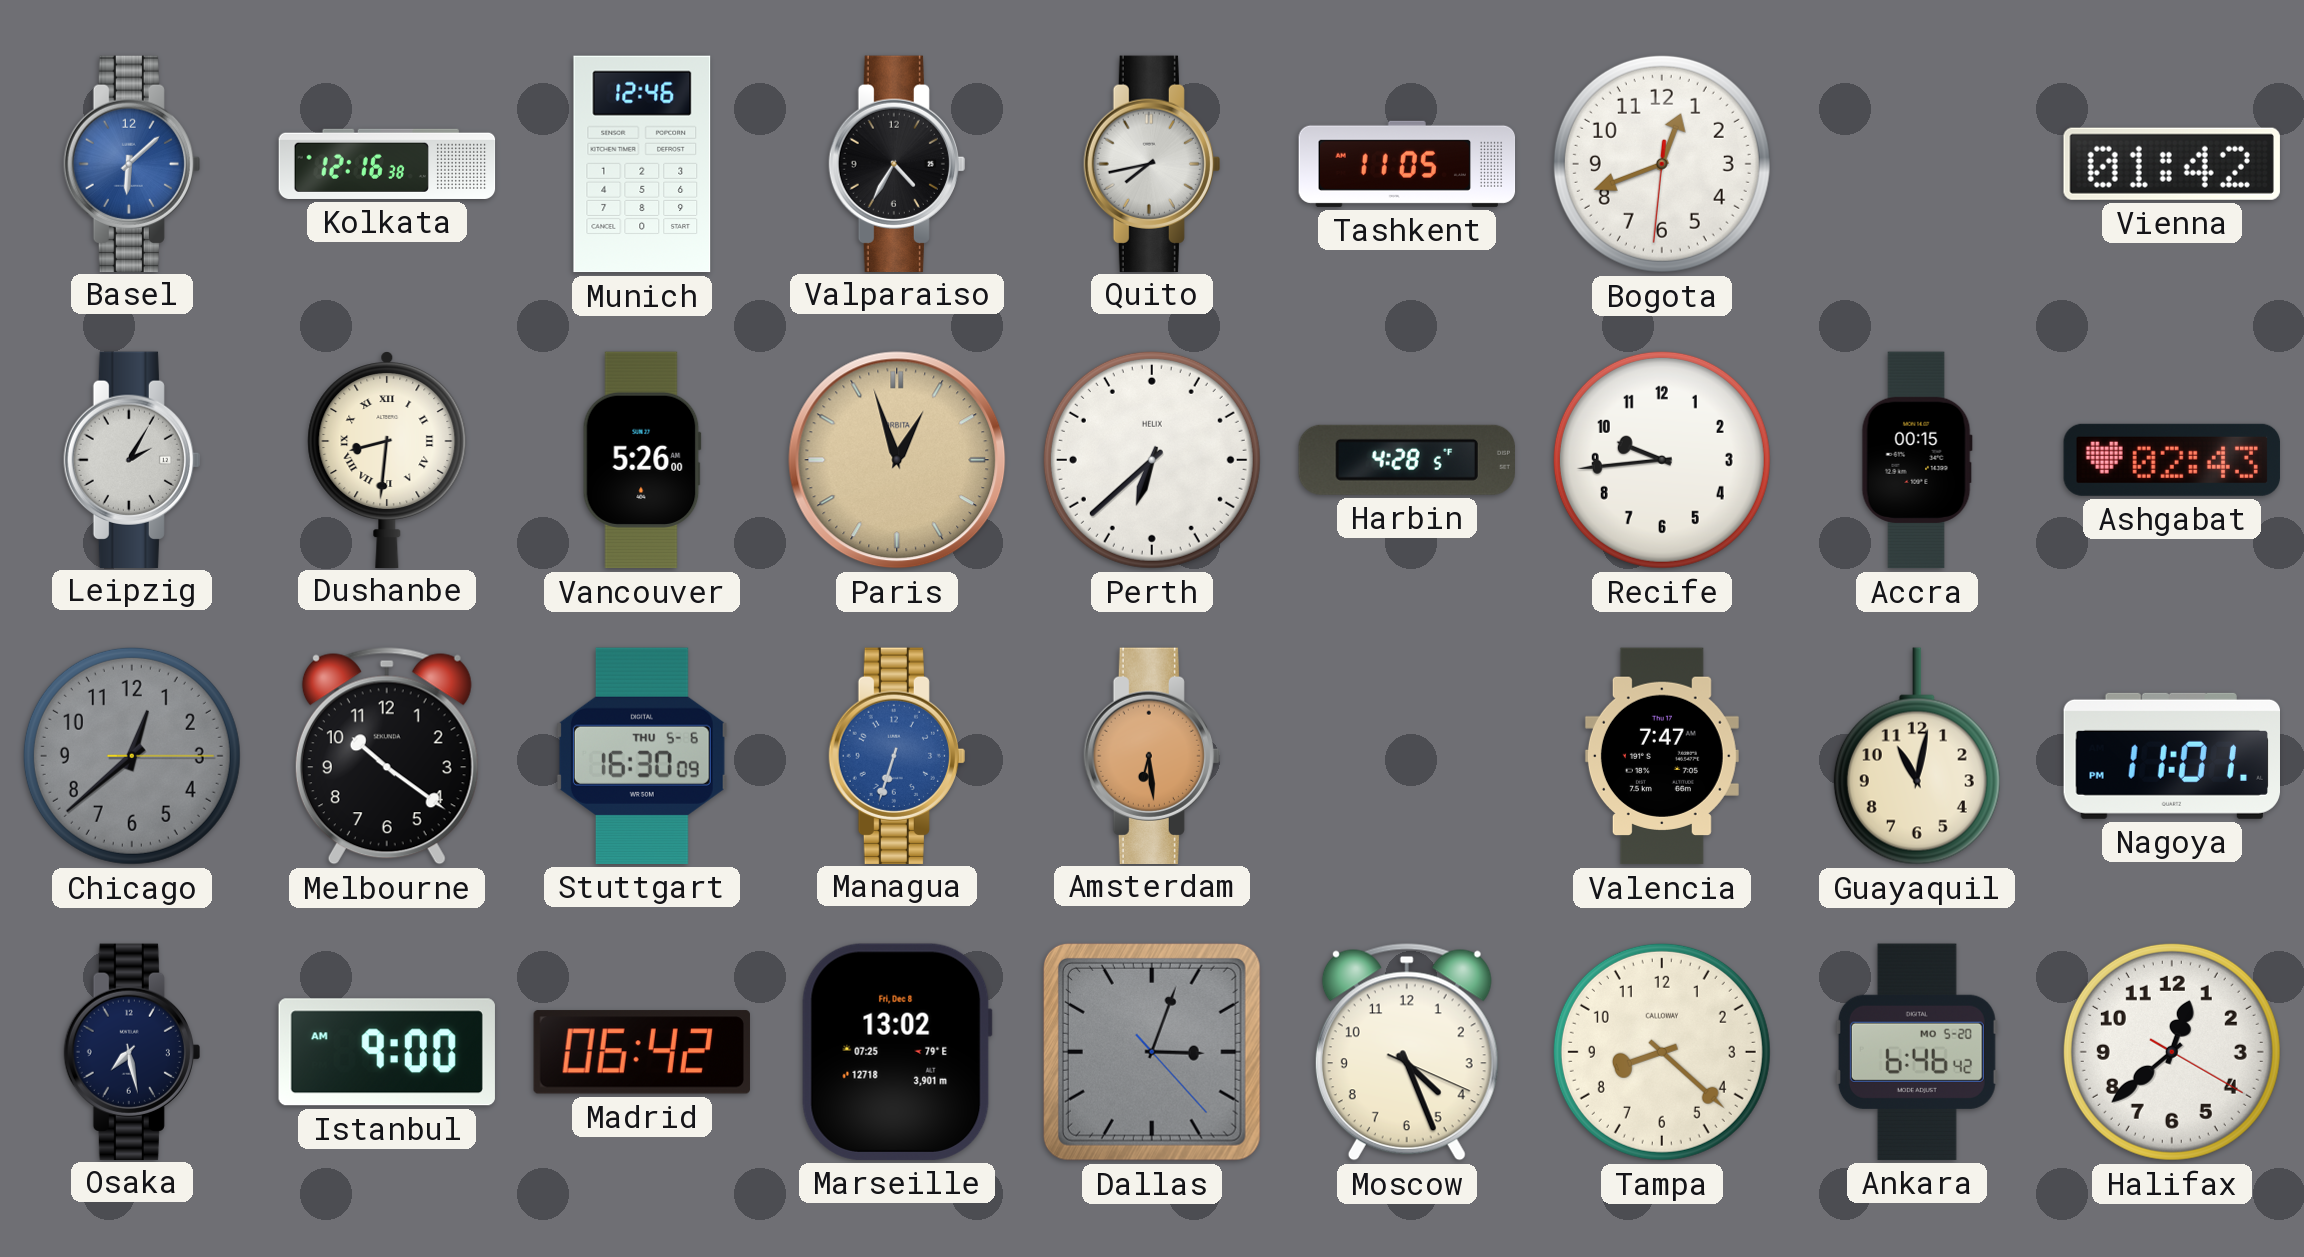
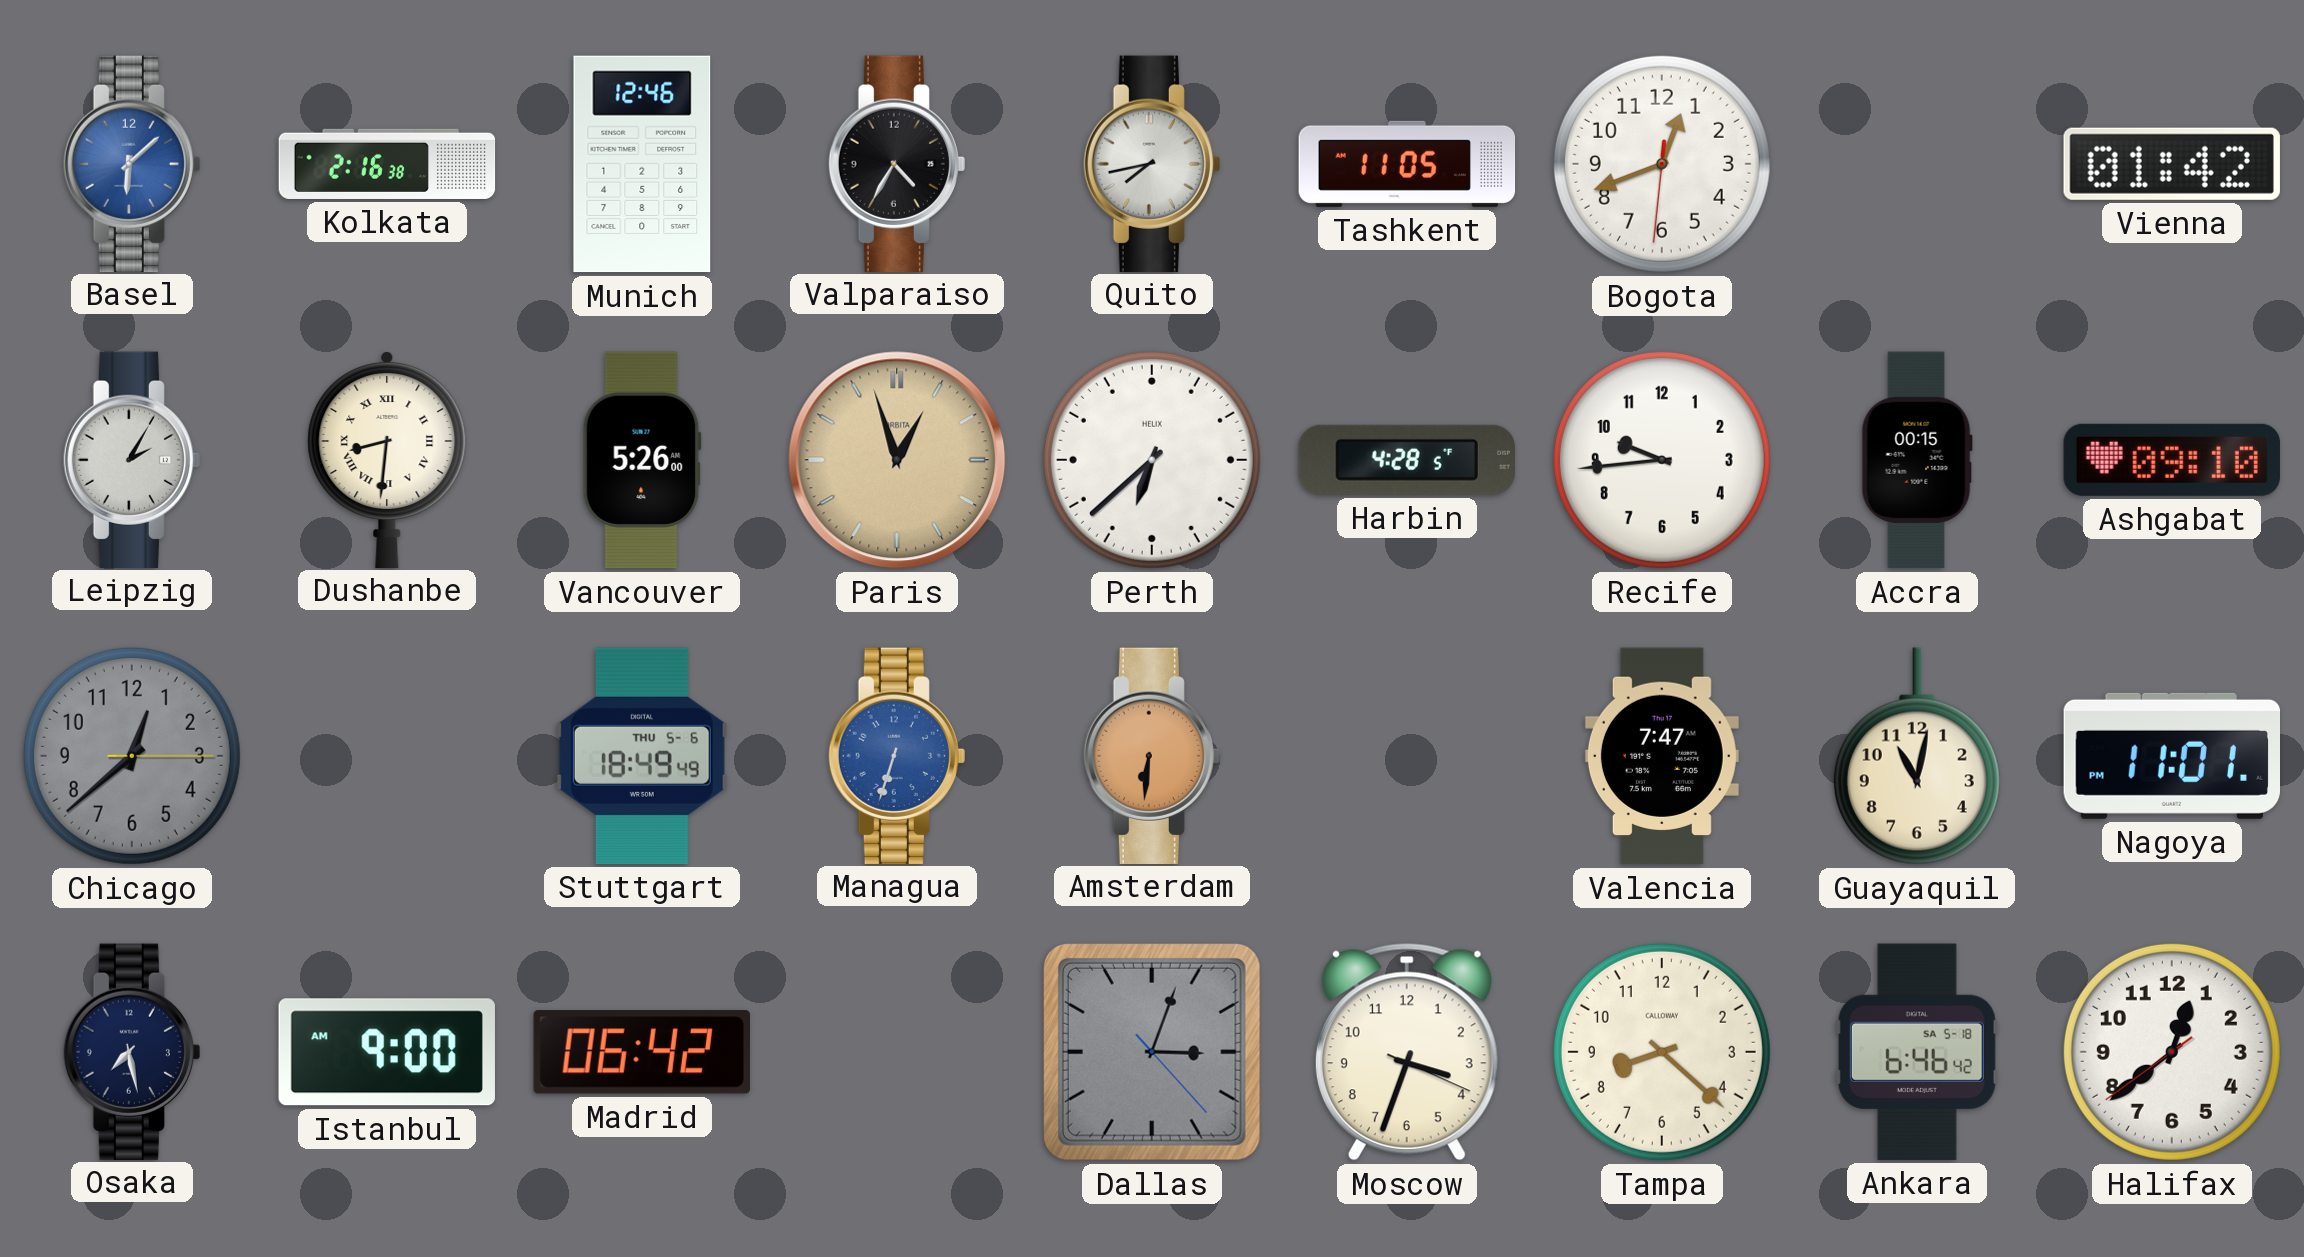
Kolkata: 12:16 -> 2:16 (387, 164)
Ashgabat: 02:43 -> 09:10 (2172, 460)
Melbourne: 10:21 -> none (387, 756)
Stuttgart: 16:30 -> 18:49 (642, 756)
Amsterdam: 6:29 -> 6:31 (1152, 755)
Marseille: 13:02 -> none (897, 1052)
Moscow: 4:26 -> 3:33 (1407, 1052)
Ankara date: MO 5-20 -> SA 5-18 (1917, 1052)
Halifax: 12:38:20 -> 12:38:39 (2172, 1052)
